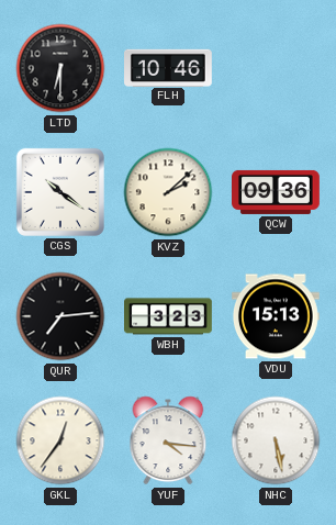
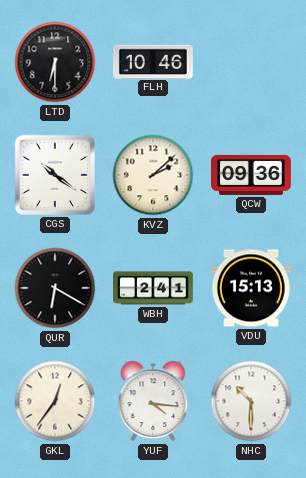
QUR: 7:14 -> 6:20 (55, 288)
WBH: 3:23 -> 2:41 (154, 288)
NHC: 5:28 -> 10:30 (251, 401)
